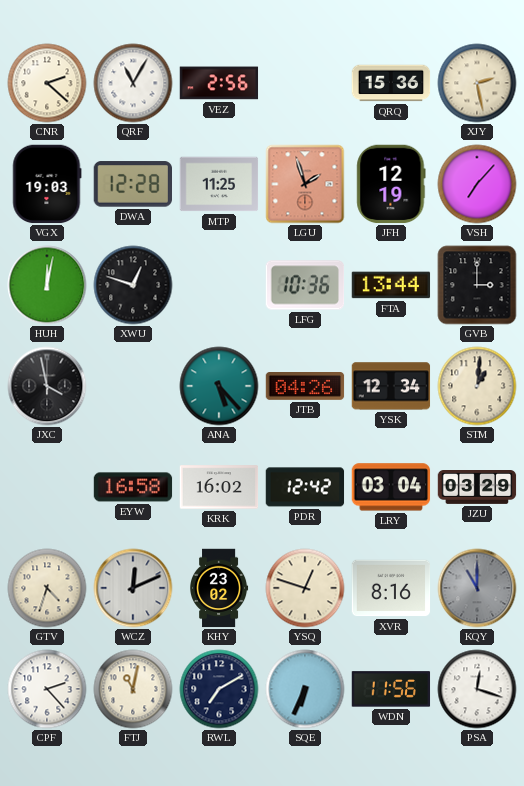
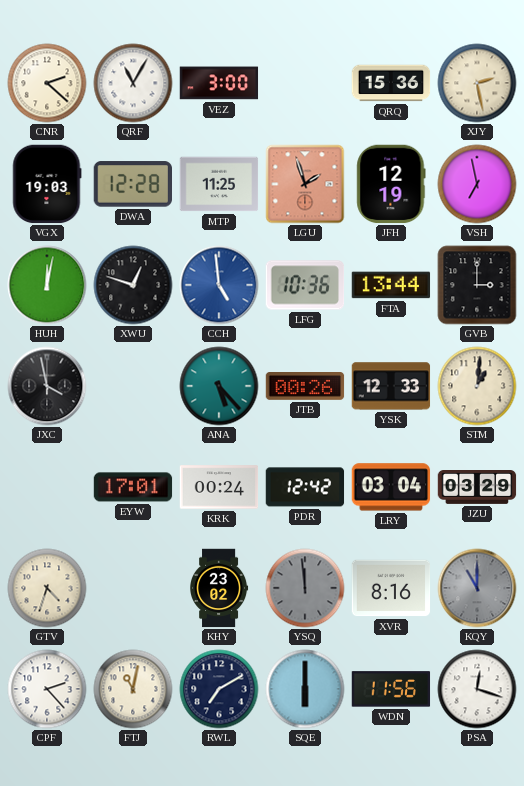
VEZ: 2:56 -> 3:00 (219, 83)
VSH: 7:07 -> 6:58 (477, 184)
CCH: none -> 4:59 (219, 285)
JTB: 04:26 -> 00:26 (305, 386)
YSK: 12:34 -> 12:33 (391, 386)
EYW: 16:58 -> 17:01 (133, 487)
KRK: 16:02 -> 00:24 (219, 487)
WCZ: 12:11 -> none (133, 588)
YSQ: 12:48 -> 11:59 (305, 588)
YSQ dial: cream -> grey (305, 588)
SQE: 6:34 -> 6:00 (305, 689)
